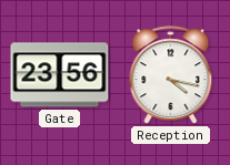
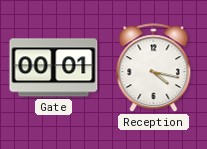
Gate: 23:56 -> 00:01 (54, 68)
